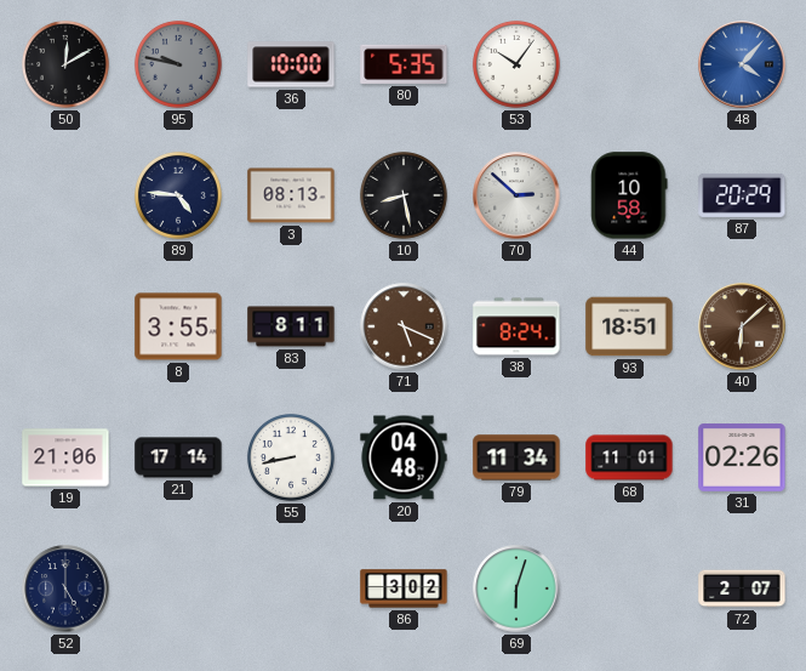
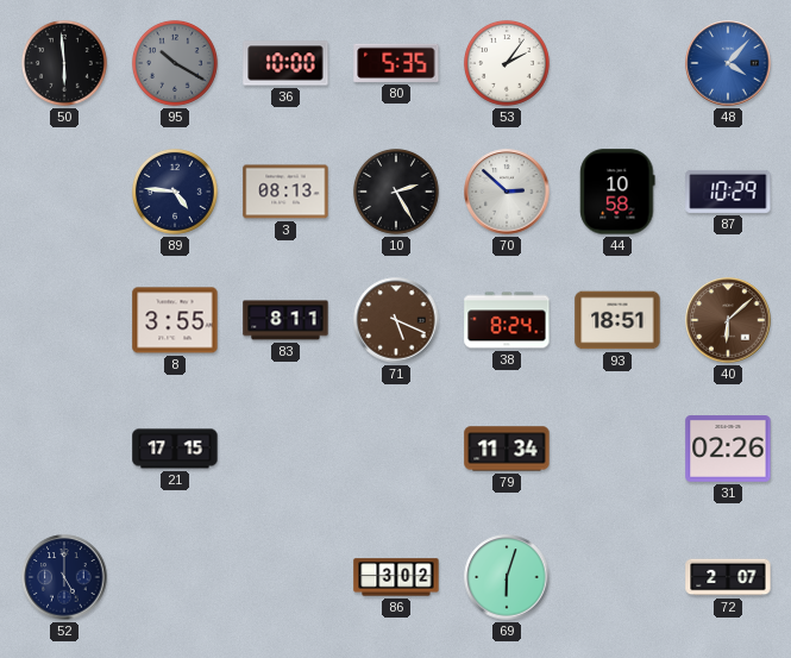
50: 12:10 -> 5:59 (64, 63)
95: 9:47 -> 10:20 (175, 63)
53: 10:06 -> 2:06 (507, 63)
10: 8:28 -> 2:25 (396, 192)
87: 20:29 -> 10:29 (728, 192)
19: 21:06 -> none (65, 457)
21: 17:14 -> 17:15 (175, 449)
55: 8:43 -> none (291, 457)
20: 04:48 -> none (404, 457)
68: 11:01 -> none (629, 457)
